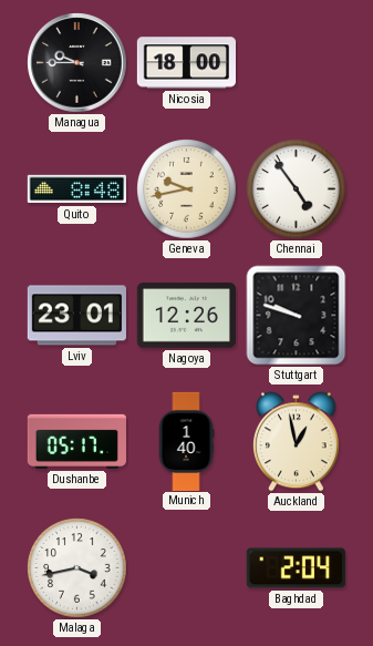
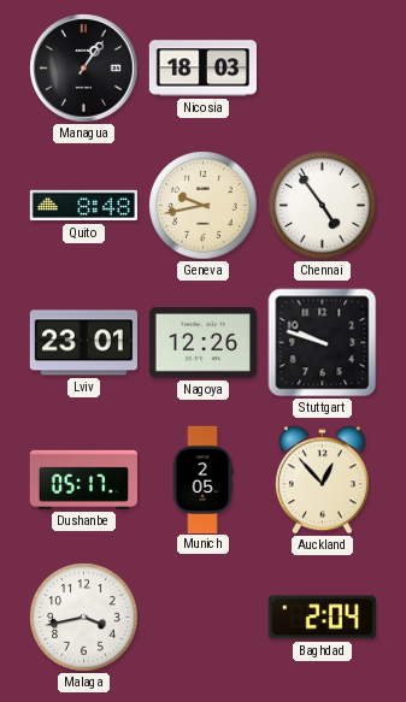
Managua: 9:45 -> 1:06 (84, 69)
Nicosia: 18:00 -> 18:03 (202, 69)
Munich: 1:40 -> 2:05 (202, 479)
Auckland: 12:58 -> 12:53 (322, 480)
